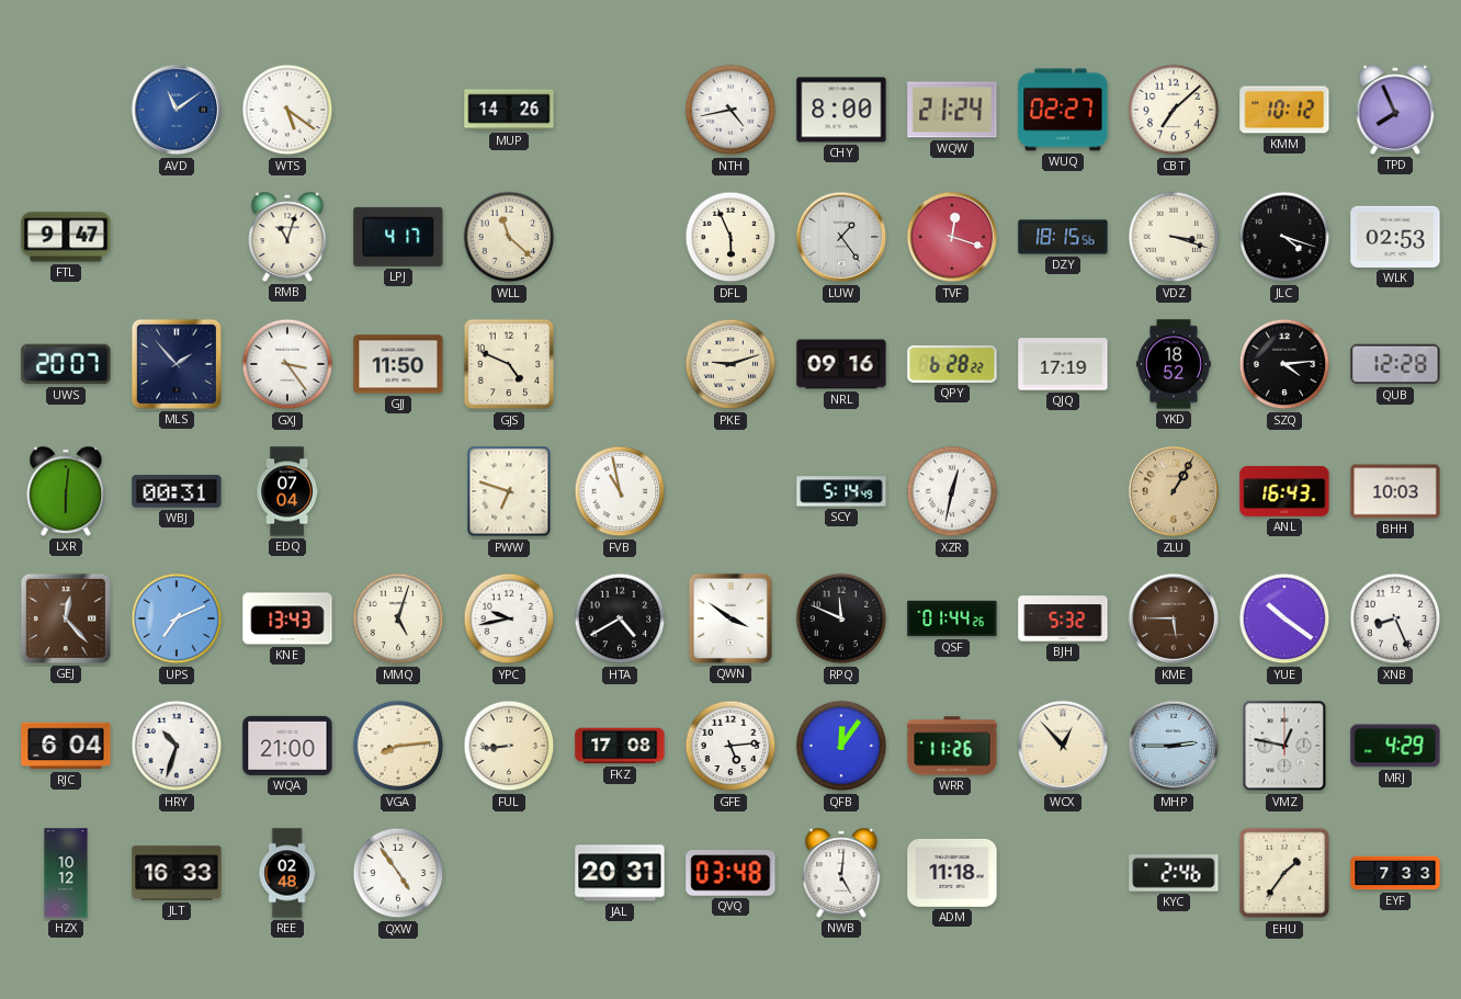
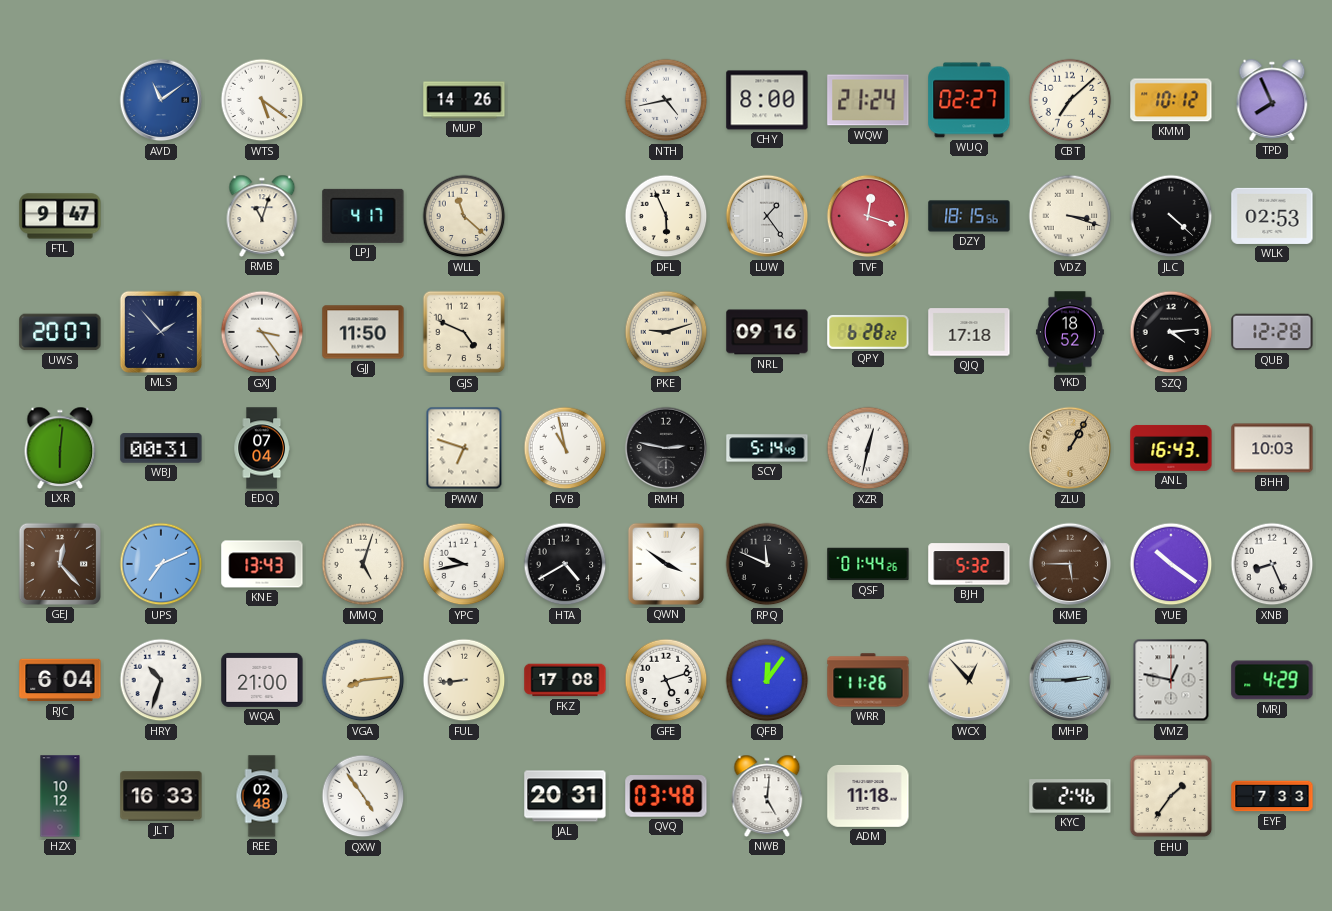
JLC: 4:18 -> 4:22 (1171, 216)
QJQ: 17:19 -> 17:18 (969, 332)
RMH: none -> 2:47 (666, 448)
GFE: 5:14 -> 5:12 (666, 680)
